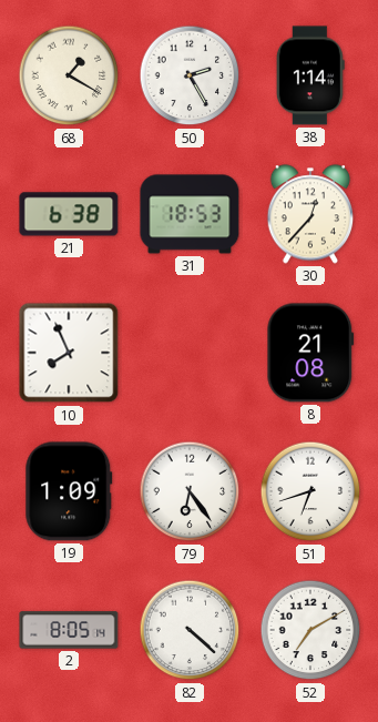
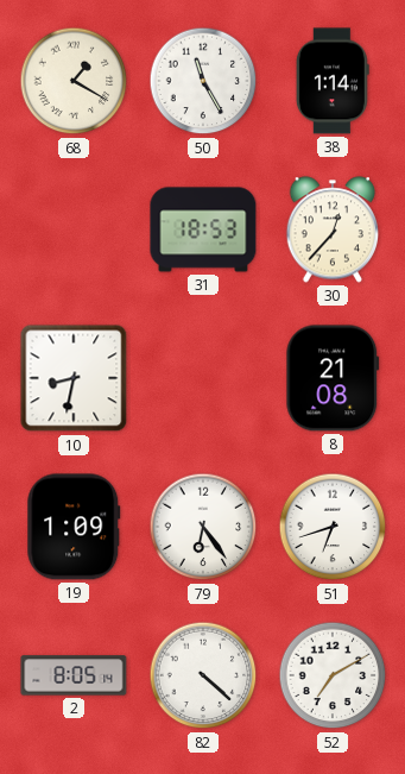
50: 2:25 -> 11:25 (203, 81)
21: 6:38 -> none (69, 214)
10: 7:56 -> 8:32 (74, 378)
